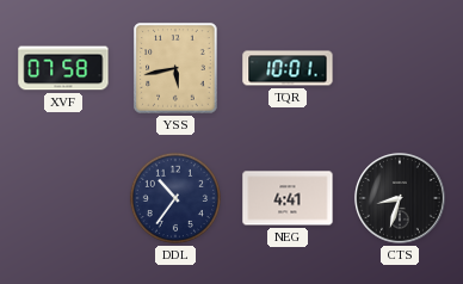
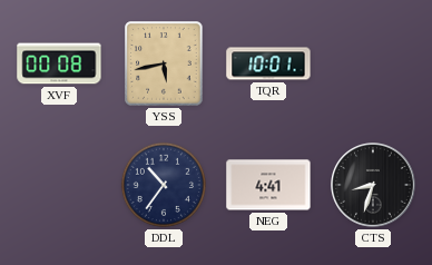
XVF: 07:58 -> 00:08 (59, 63)
